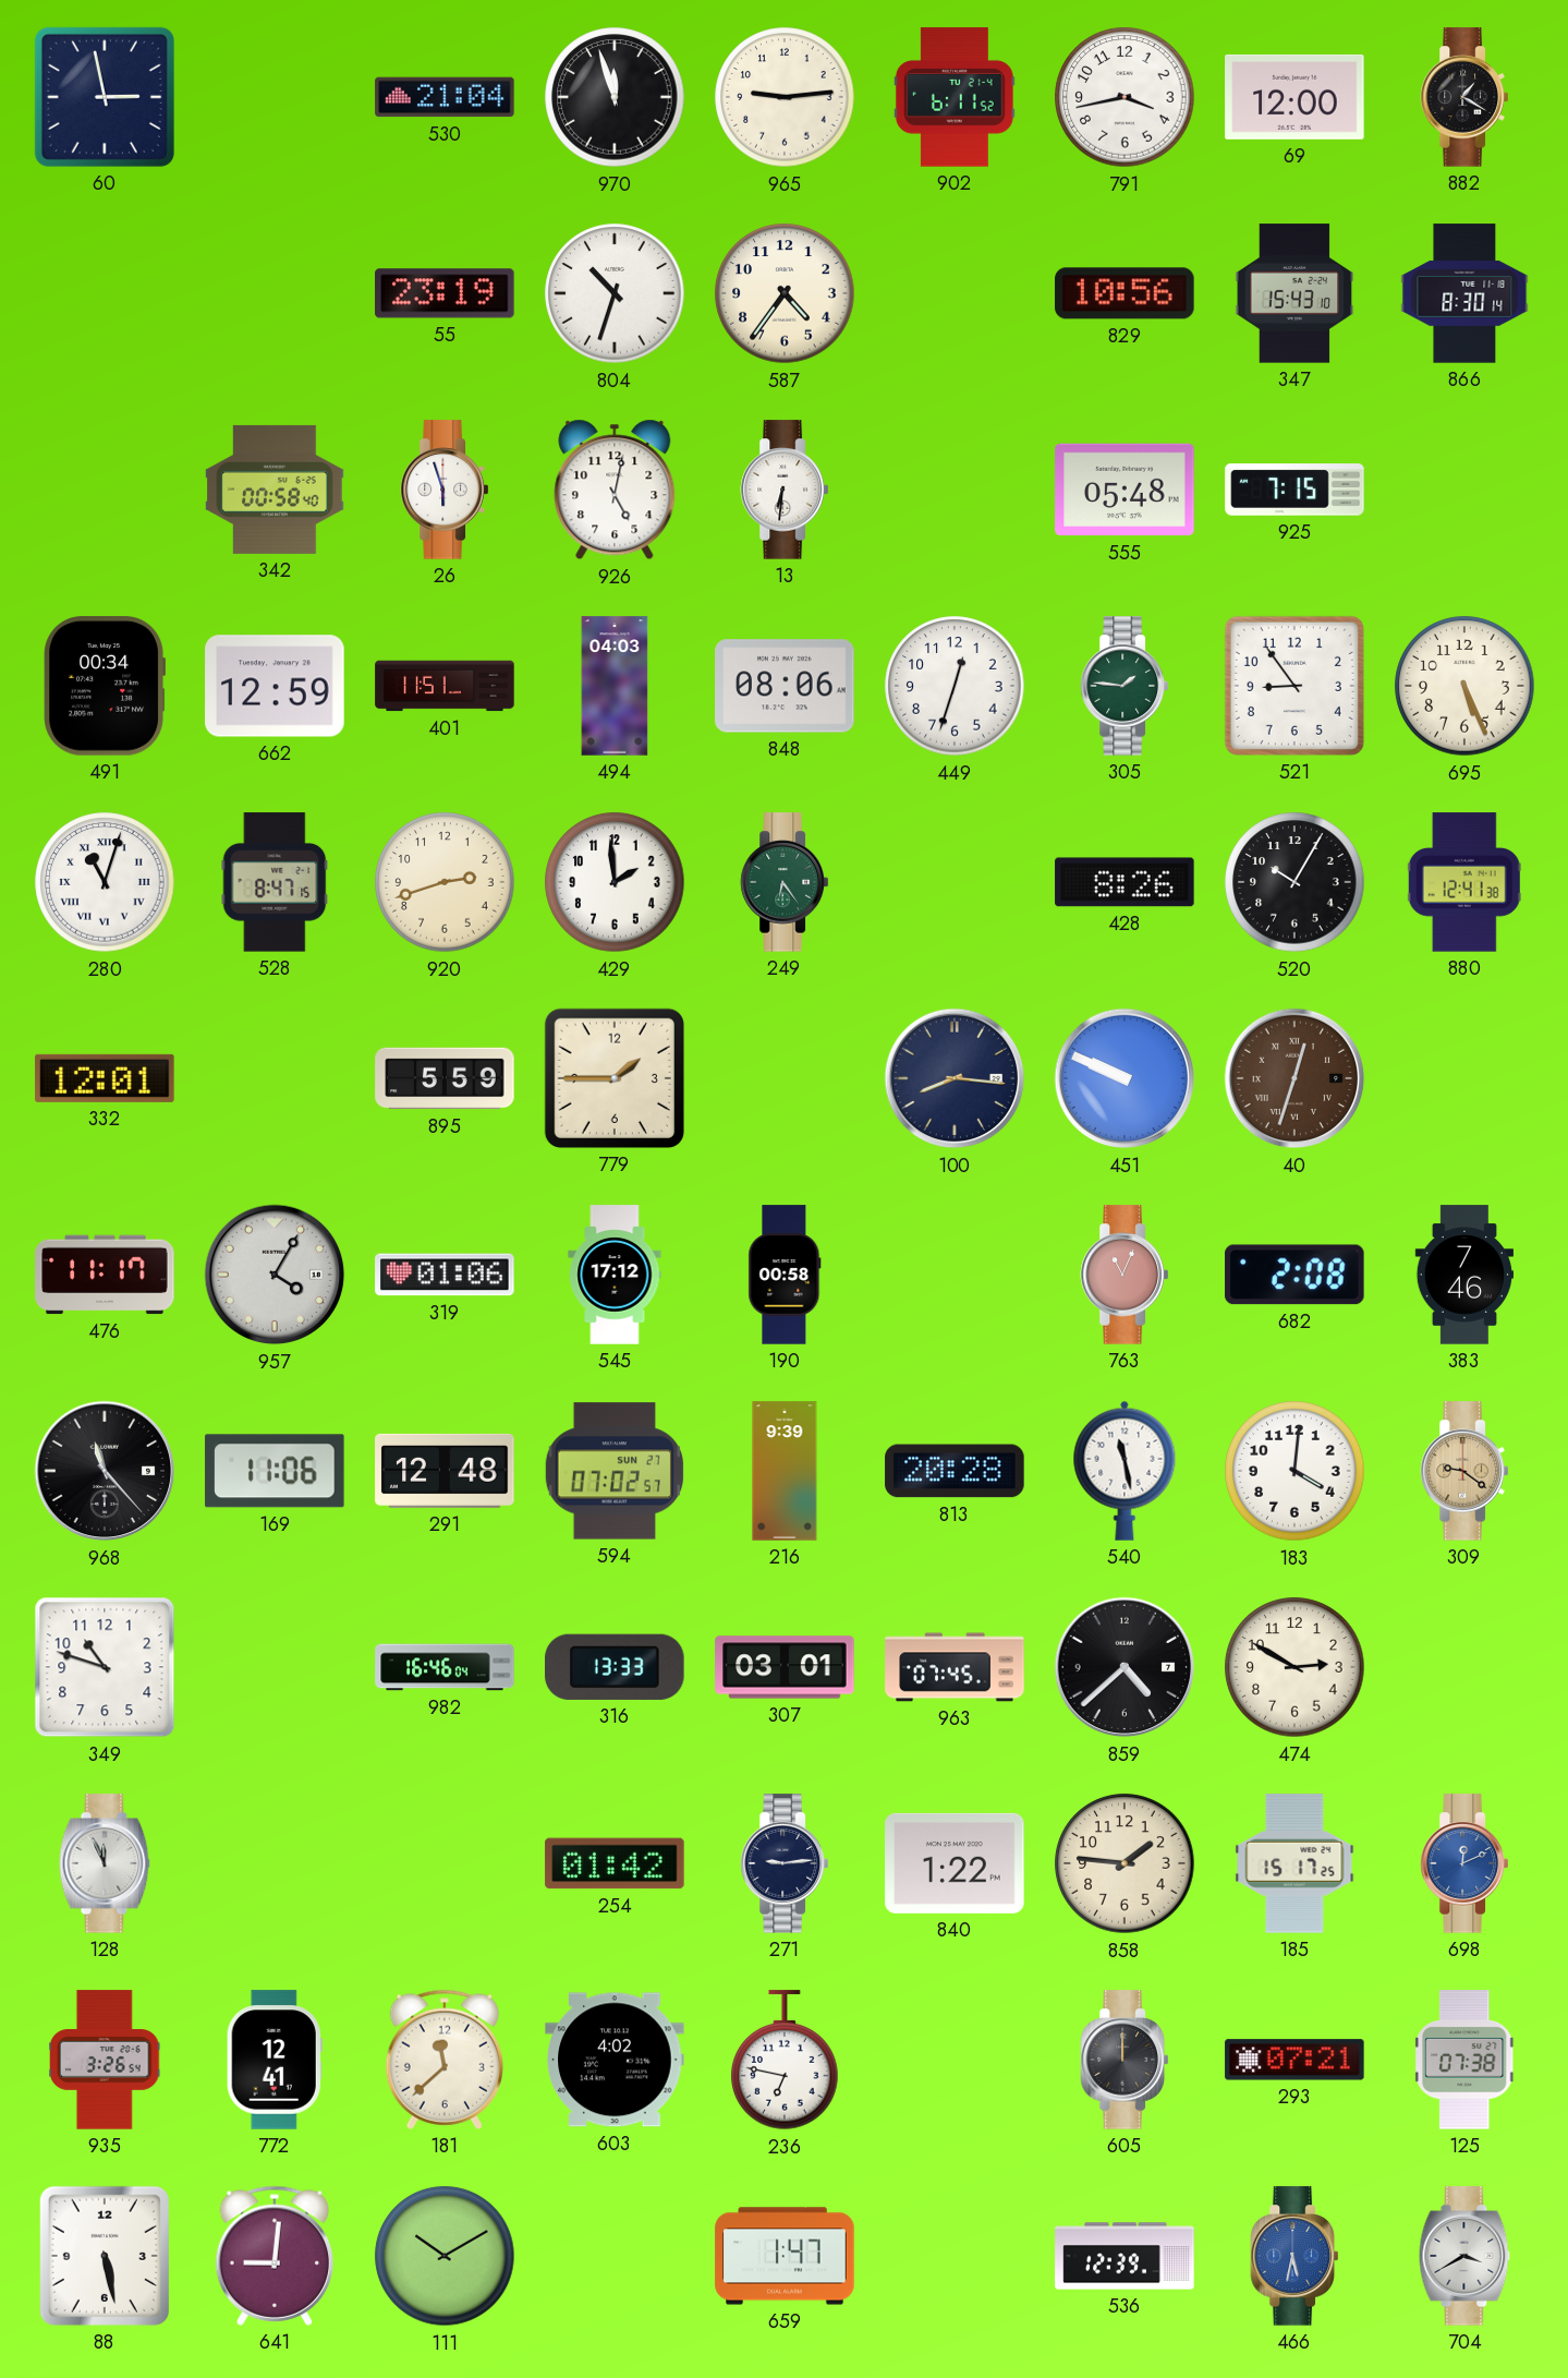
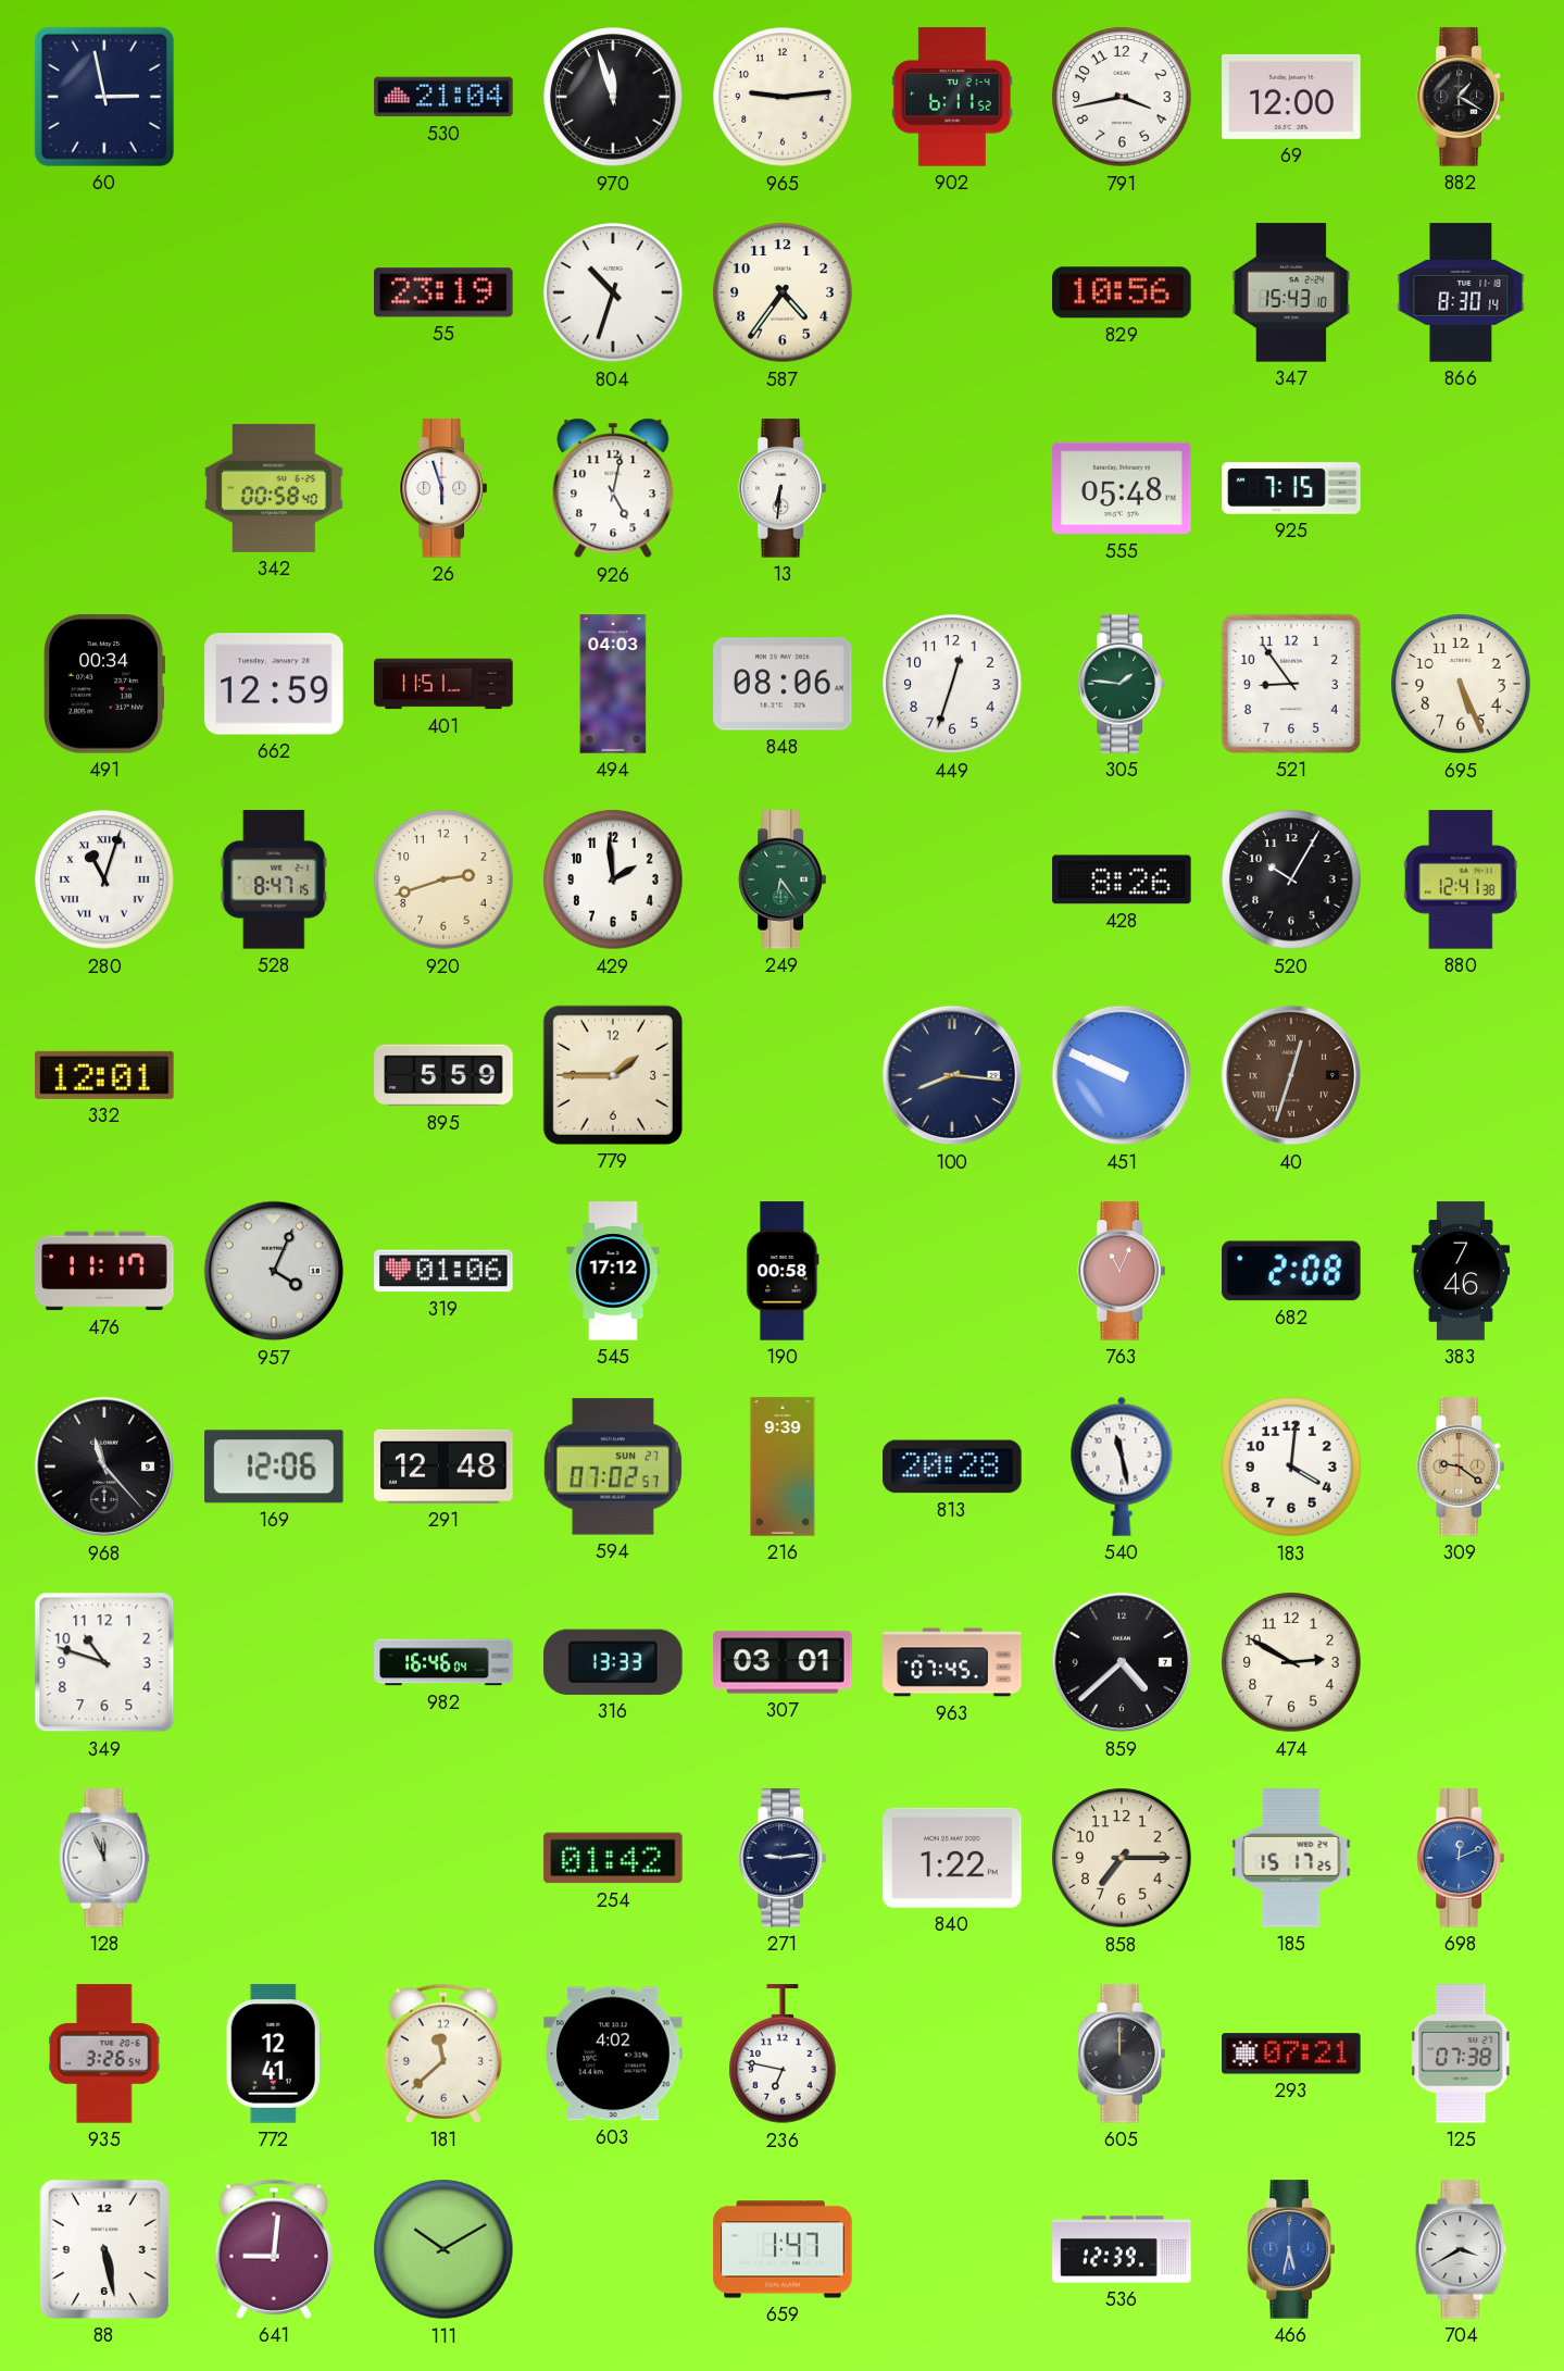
957: 4:05 -> 4:04 (274, 1271)
169: 11:06 -> 12:06 (274, 1467)
858: 1:46 -> 7:15 (1122, 1858)
